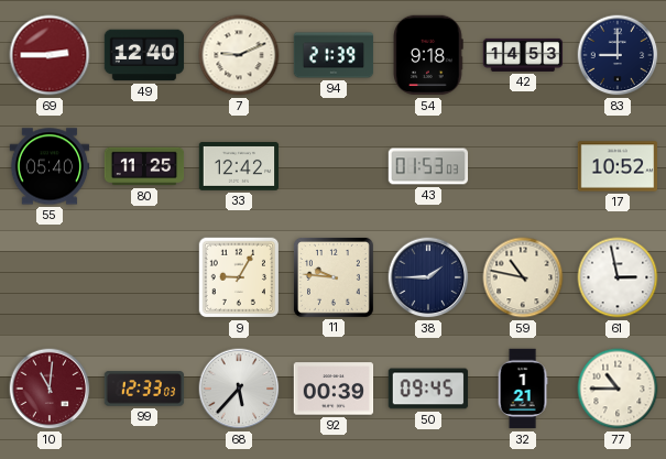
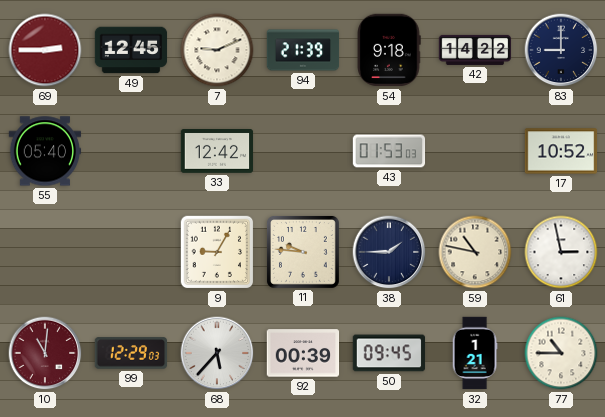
49: 12:40 -> 12:45 (131, 50)
42: 14:53 -> 14:22 (475, 50)
80: 11:25 -> none (144, 166)
99: 12:33 -> 12:29 (131, 353)
